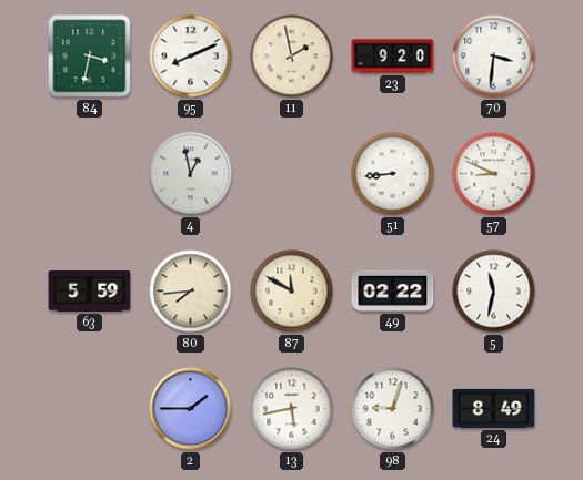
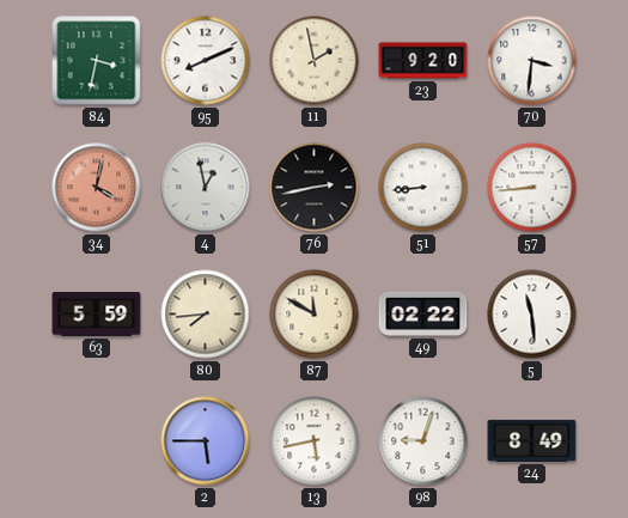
34: none -> 4:02 (97, 188)
76: none -> 2:43 (315, 188)
57: 8:49 -> 8:44 (532, 188)
5: 11:32 -> 11:29 (532, 315)
2: 1:45 -> 5:45 (206, 441)
